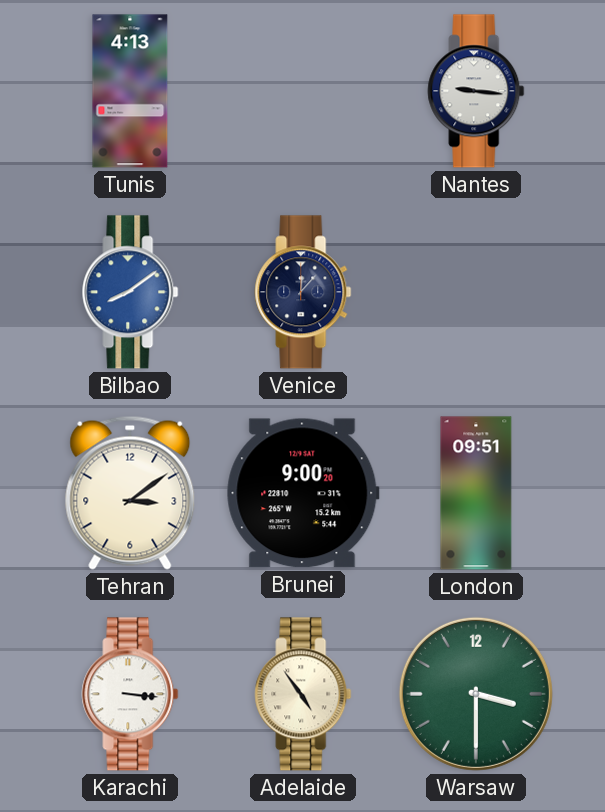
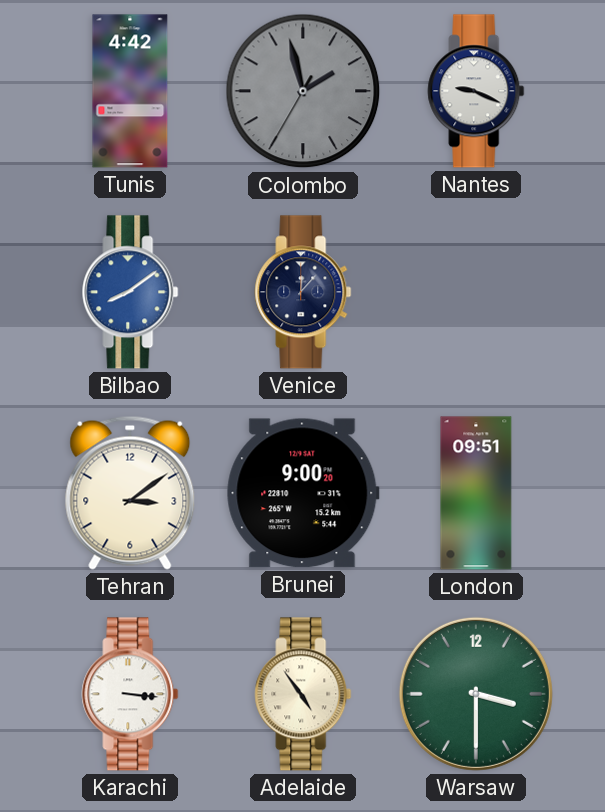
Tunis: 4:13 -> 4:42 (130, 91)
Colombo: none -> 1:57 (303, 91)
Nantes: 9:16 -> 9:19 (476, 91)
